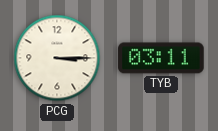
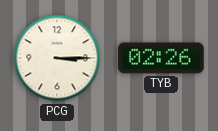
TYB: 03:11 -> 02:26 (161, 58)
